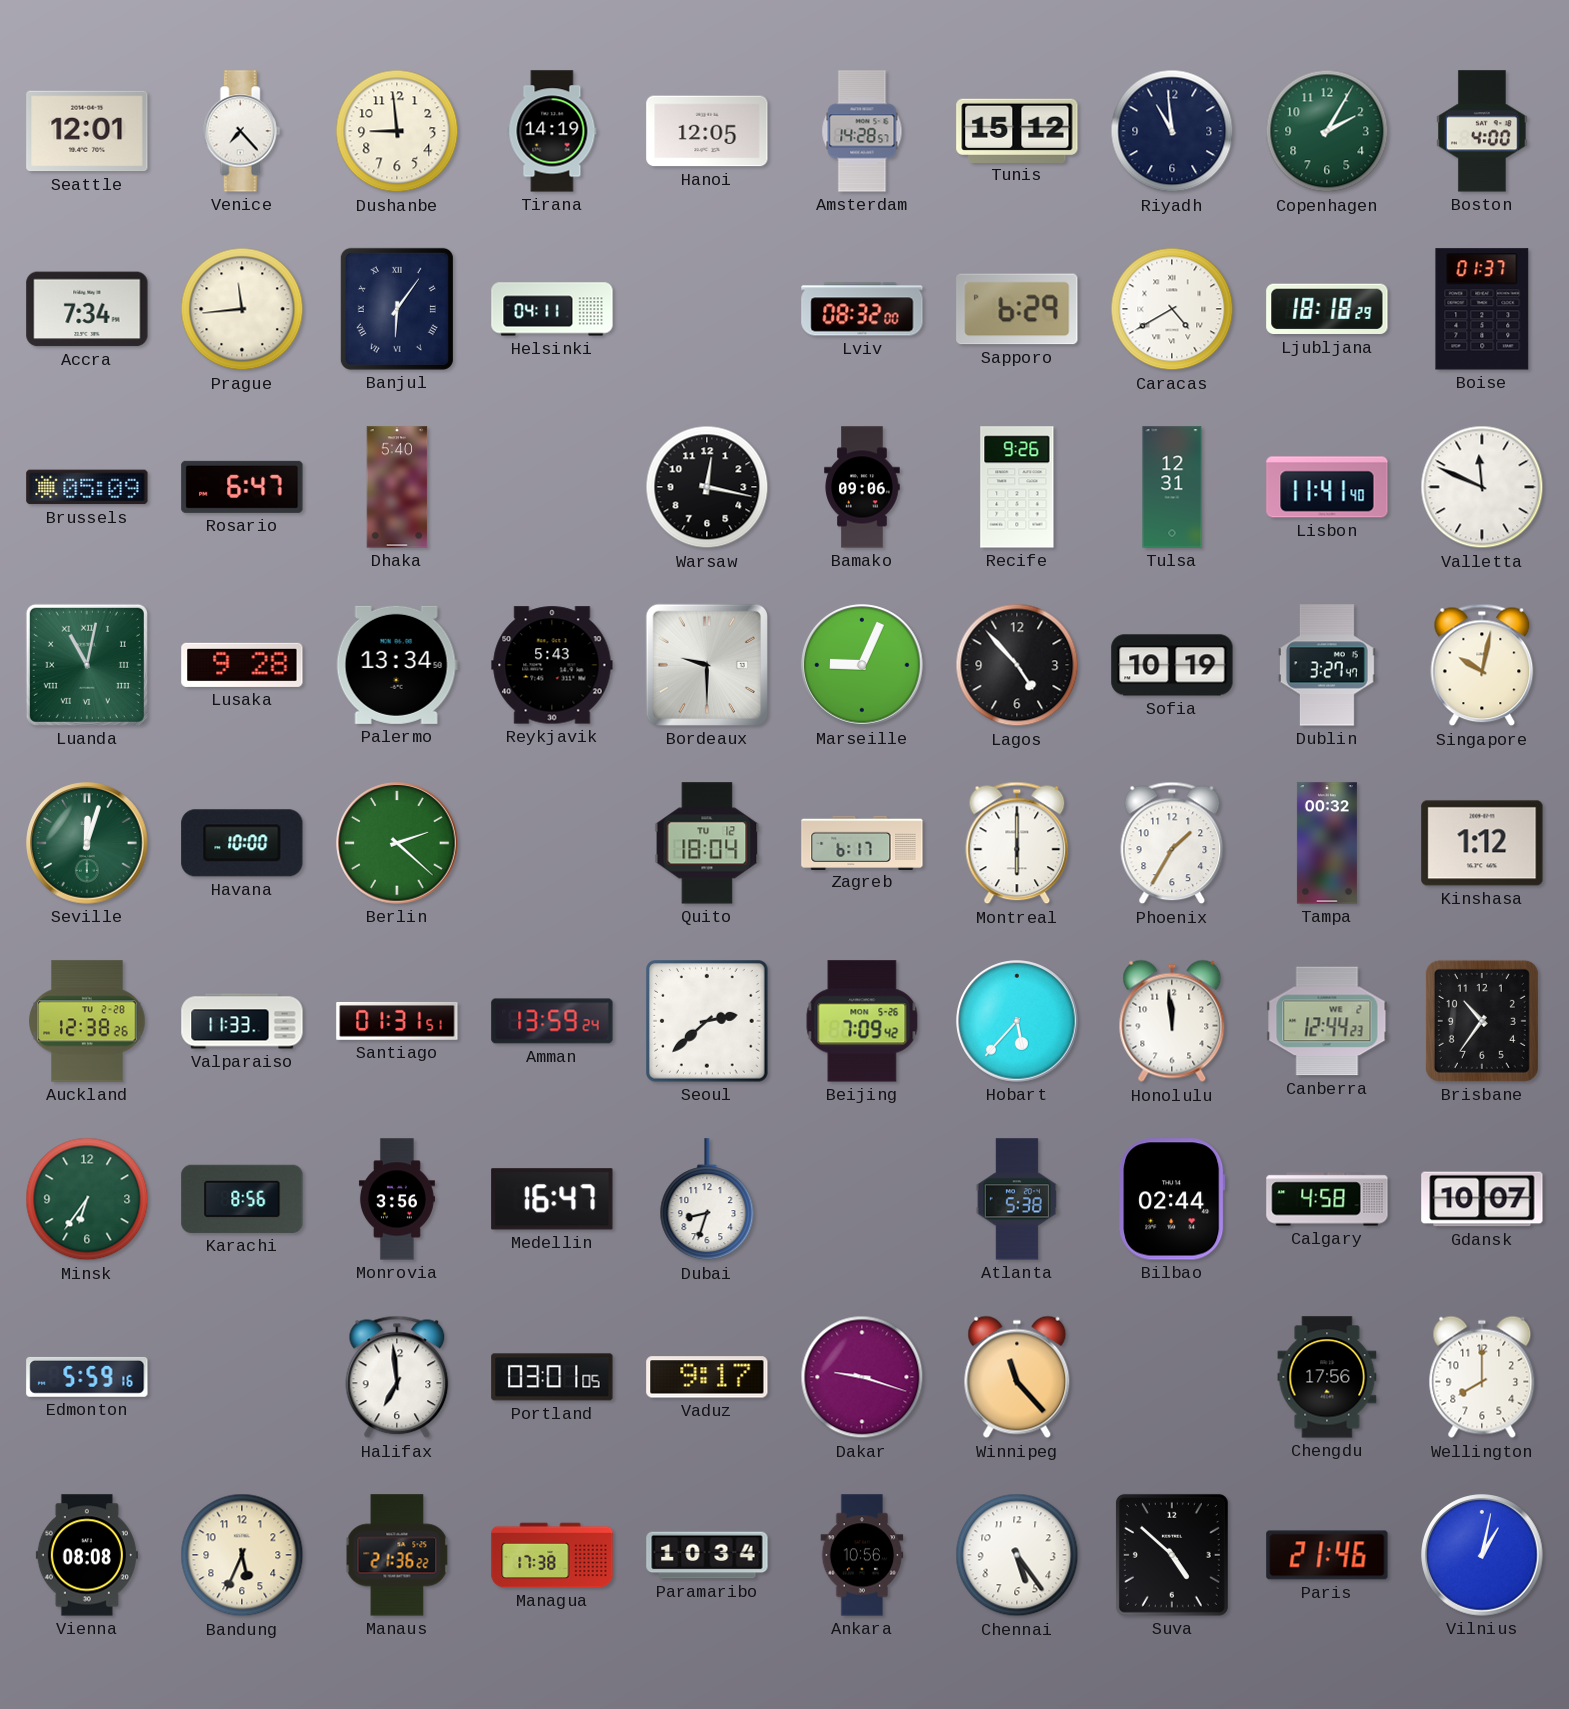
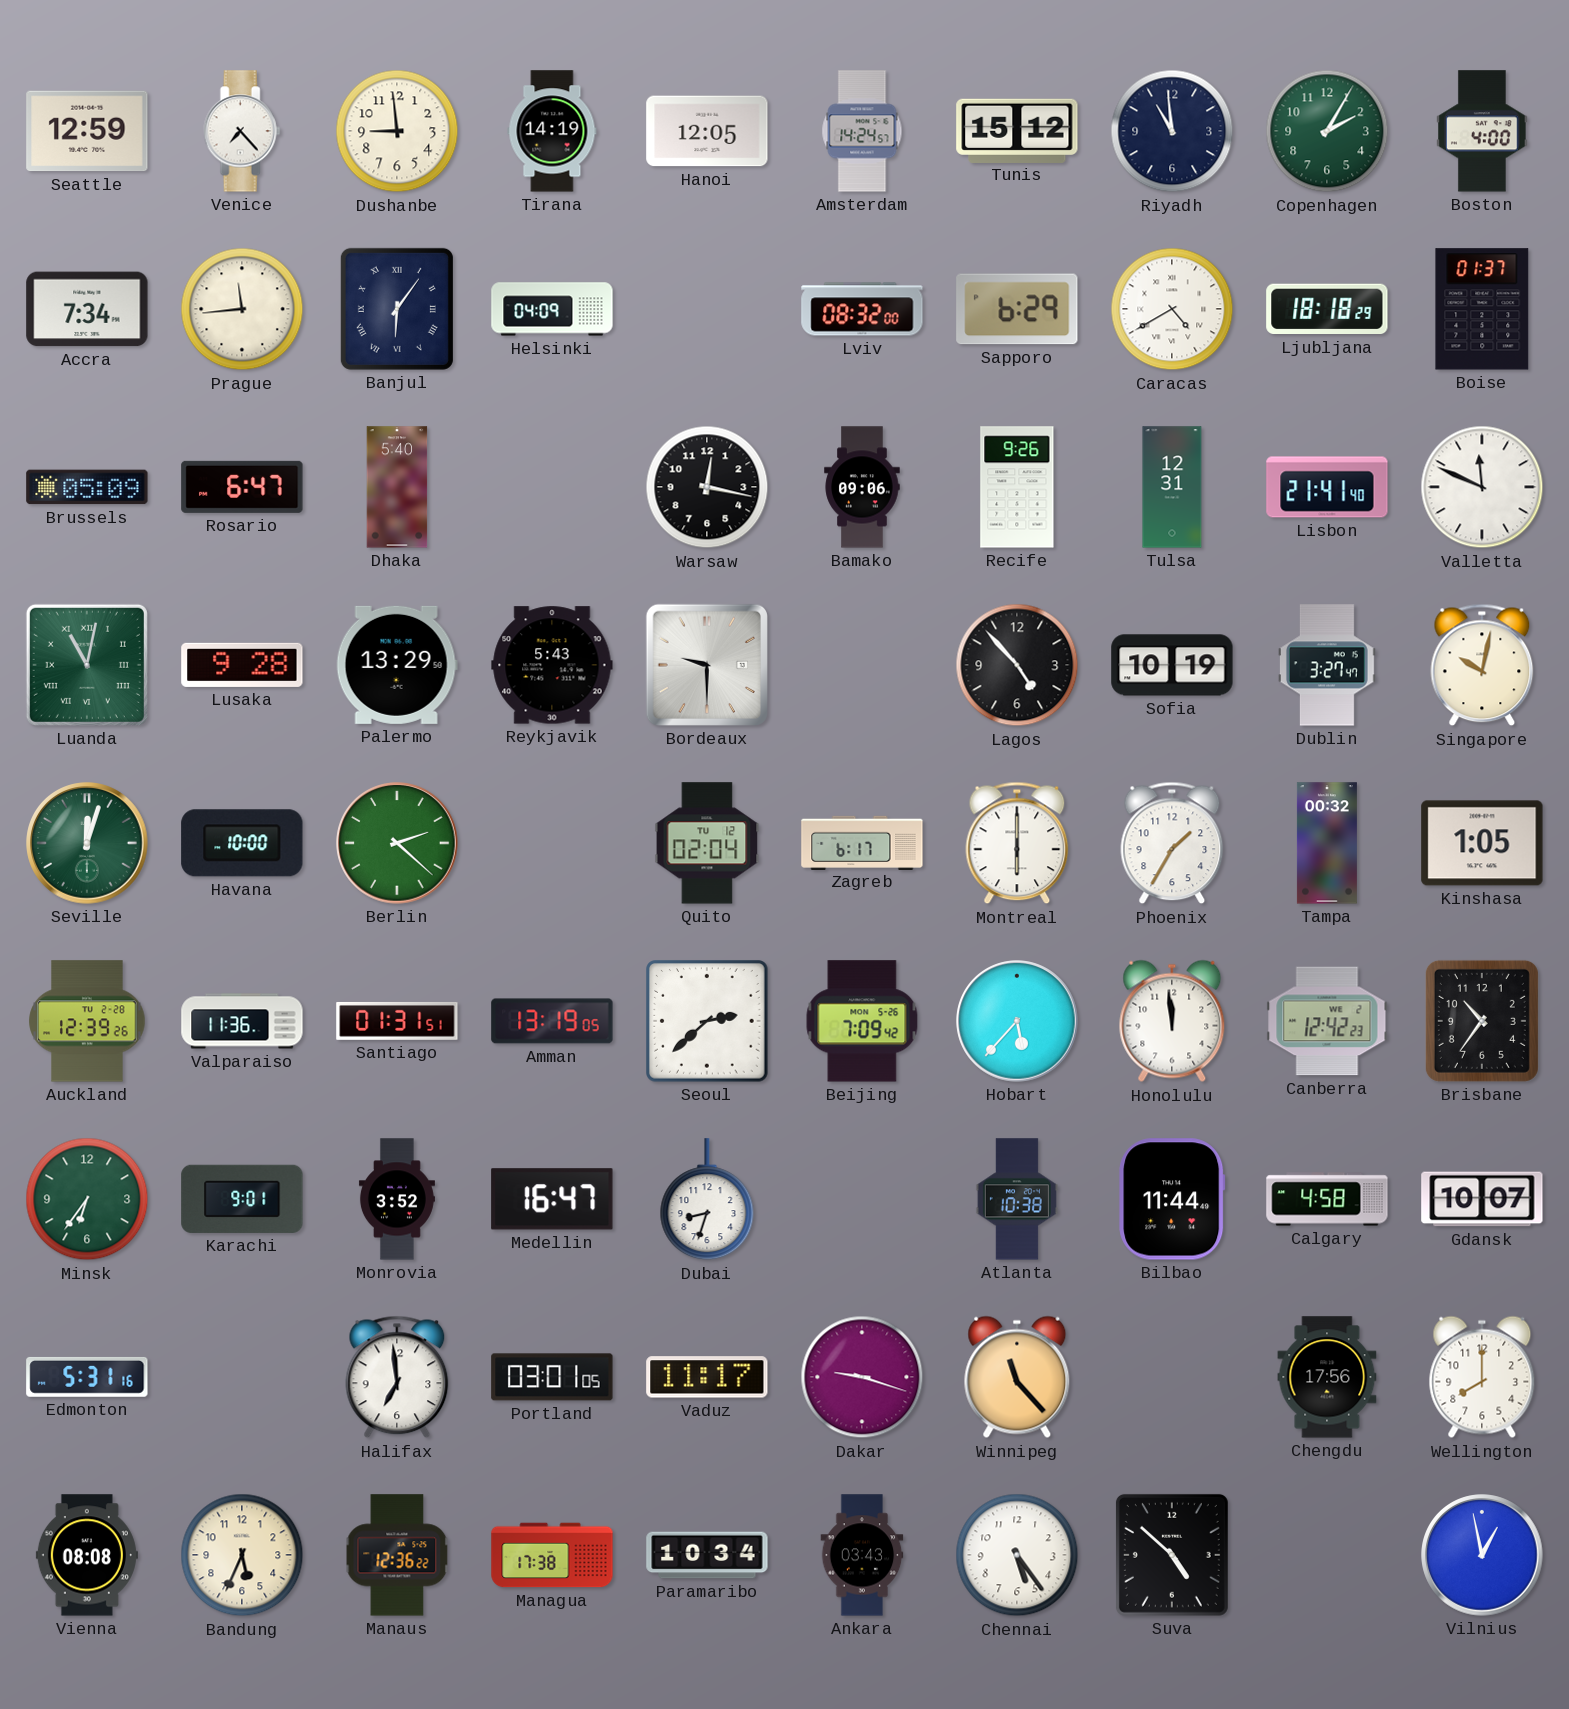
Seattle: 12:01 -> 12:59 (87, 131)
Amsterdam: 14:28 -> 14:24 (862, 131)
Helsinki: 04:11 -> 04:09 (552, 309)
Lisbon: 11:41 -> 21:41 (1327, 487)
Palermo: 13:34 -> 13:29 (397, 665)
Marseille: 9:04 -> none (862, 665)
Quito: 18:04 -> 02:04 (707, 843)
Kinshasa: 1:12 -> 1:05 (1482, 843)
Auckland: 12:38 -> 12:39 (87, 1021)
Valparaiso: 11:33 -> 11:36 (242, 1021)
Amman: 13:59 -> 13:19 (552, 1021)
Canberra: 12:44 -> 12:42 (1327, 1021)
Karachi: 8:56 -> 9:01 (242, 1199)
Monrovia: 3:56 -> 3:52 (397, 1199)
Atlanta: 5:38 -> 10:38 (1017, 1199)
Bilbao: 02:44 -> 11:44 (1172, 1199)
Edmonton: 5:59 -> 5:31 (87, 1377)
Vaduz: 9:17 -> 11:17 (707, 1377)
Manaus: 21:36 -> 12:36 (397, 1555)
Ankara: 10:56 -> 03:43 (862, 1555)
Paris: 21:46 -> none (1327, 1555)
Vilnius: 1:02 -> 12:58 (1482, 1555)
